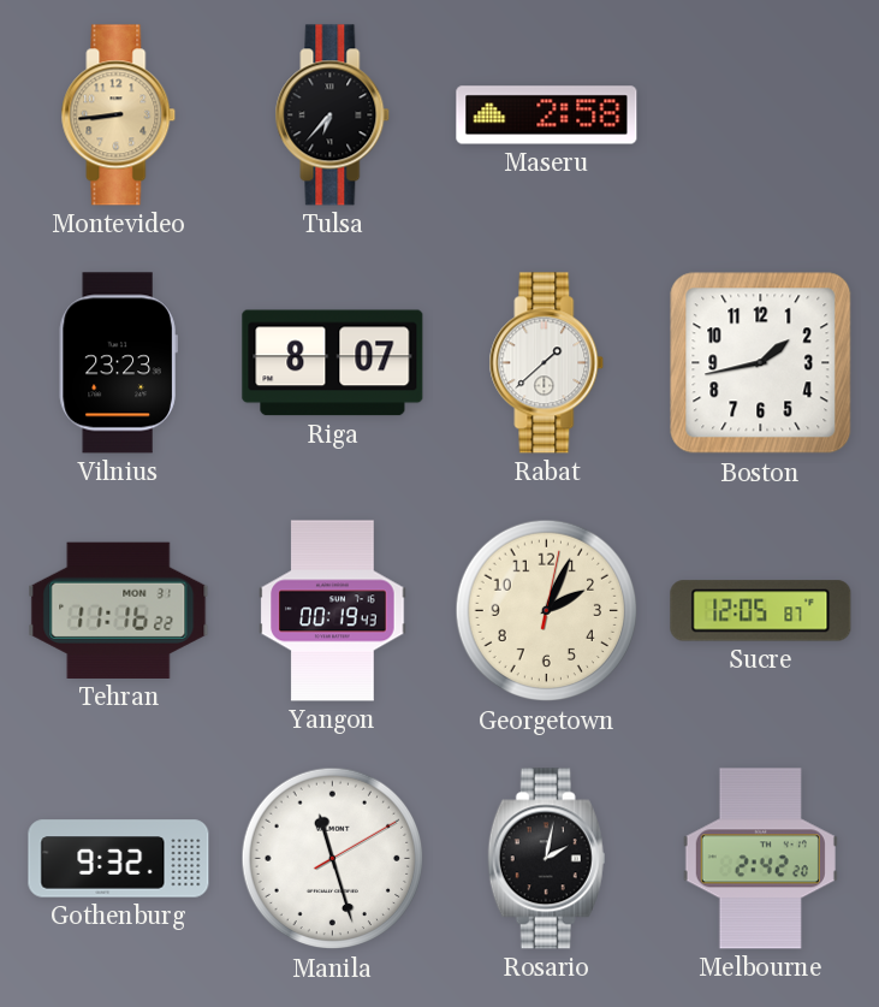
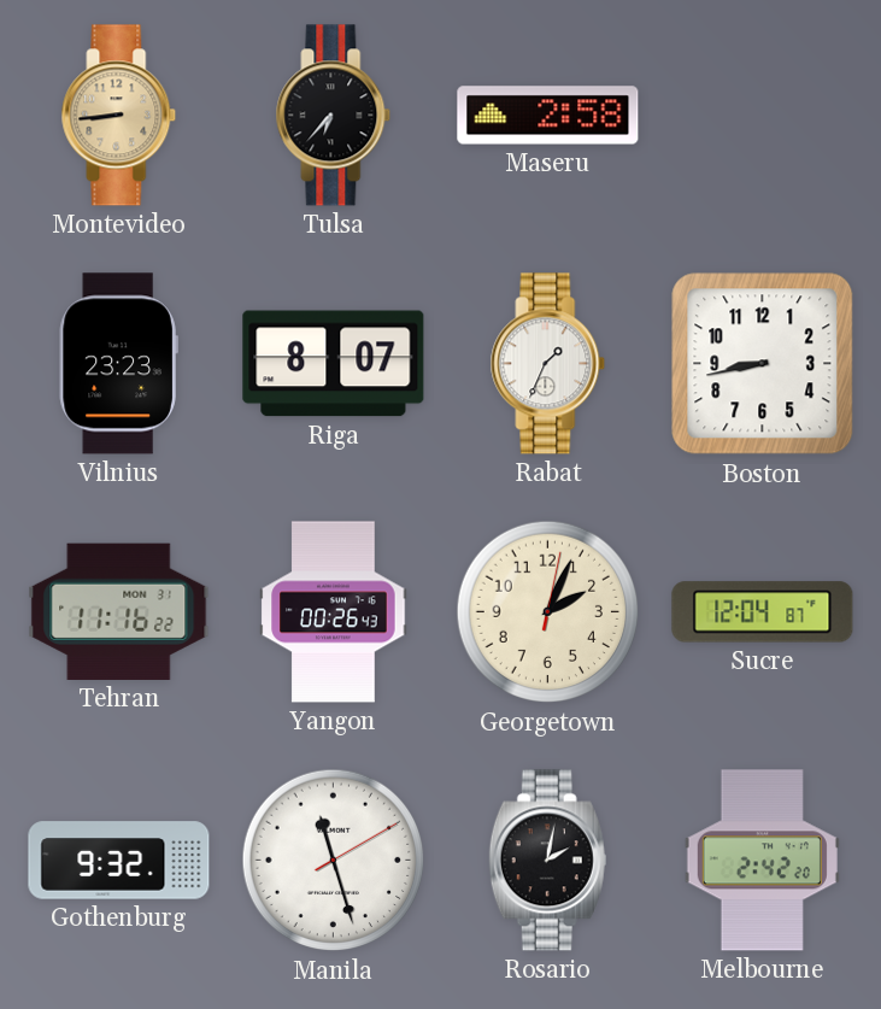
Rabat: 1:38 -> 1:34 (548, 364)
Boston: 1:43 -> 8:43 (763, 364)
Yangon: 00:19 -> 00:26 (334, 612)
Sucre: 12:05 -> 12:04 (763, 612)
